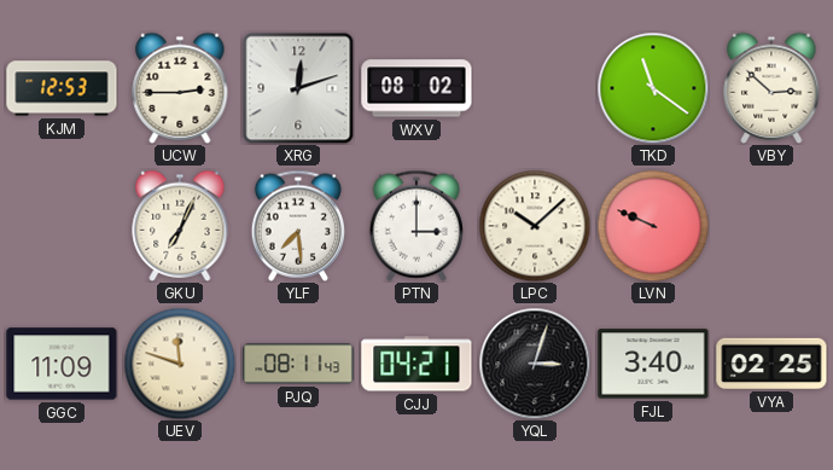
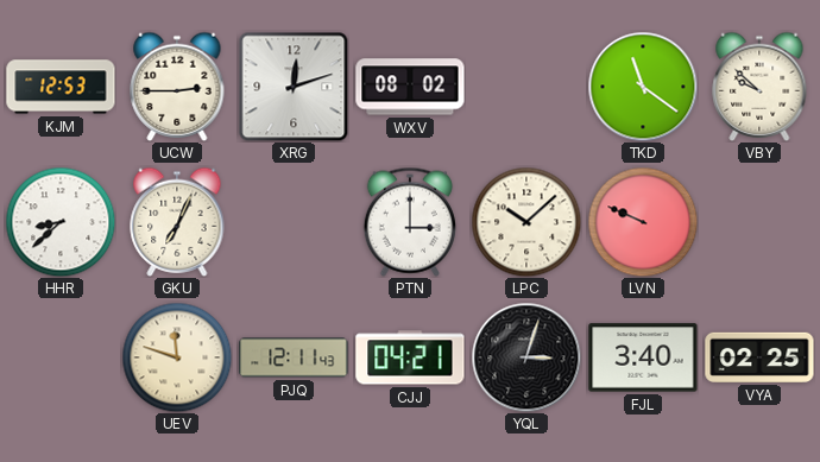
VBY: 2:52 -> 9:52 (759, 87)
HHR: none -> 8:38 (61, 222)
YLF: 7:29 -> none (298, 226)
GGC: 11:09 -> none (62, 364)
PJQ: 08:11 -> 12:11 (294, 357)
